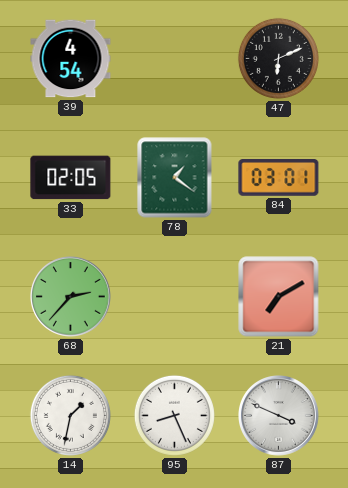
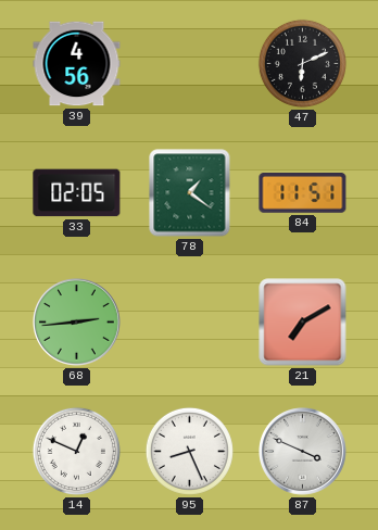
39: 4:54 -> 4:56 (77, 64)
84: 03:01 -> 11:51 (303, 193)
68: 2:37 -> 2:44 (77, 323)
14: 1:32 -> 12:49 (76, 451)
